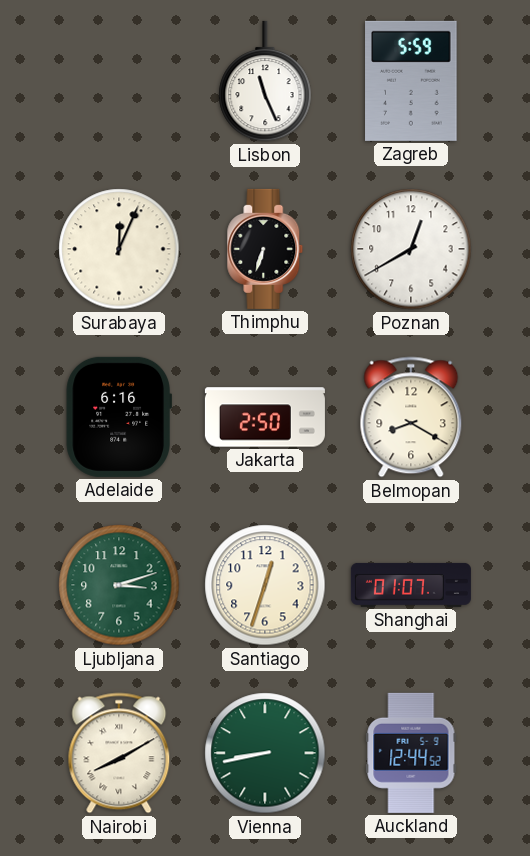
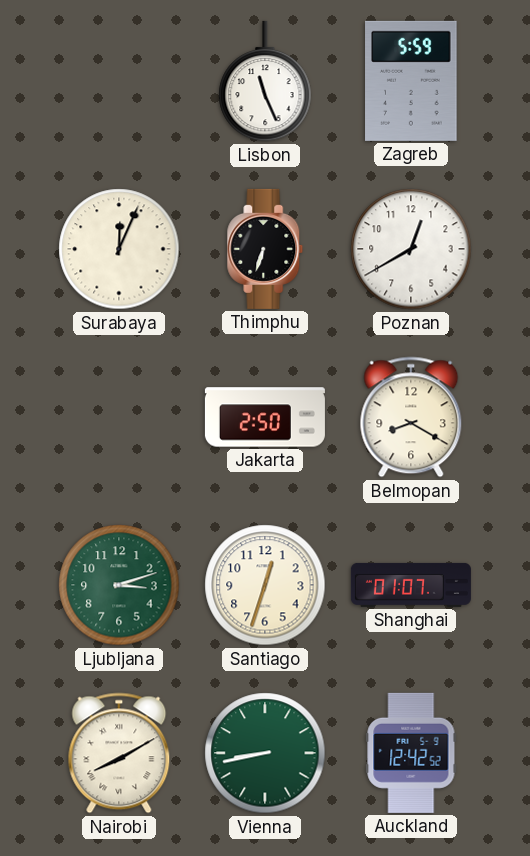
Adelaide: 6:16 -> none (118, 417)
Auckland: 12:44 -> 12:42 (411, 753)
